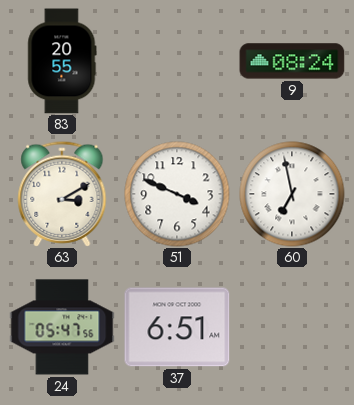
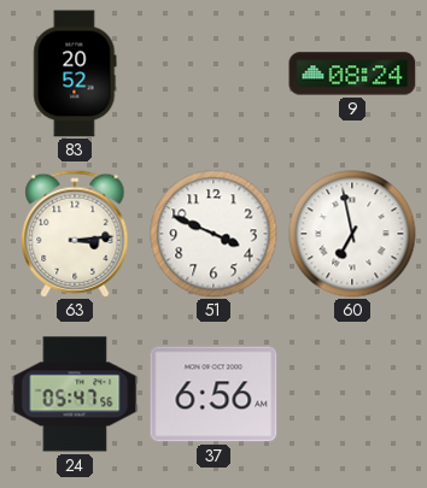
83: 20:55 -> 20:52 (75, 74)
63: 3:10 -> 3:14 (75, 234)
37: 6:51 -> 6:56 (213, 394)
